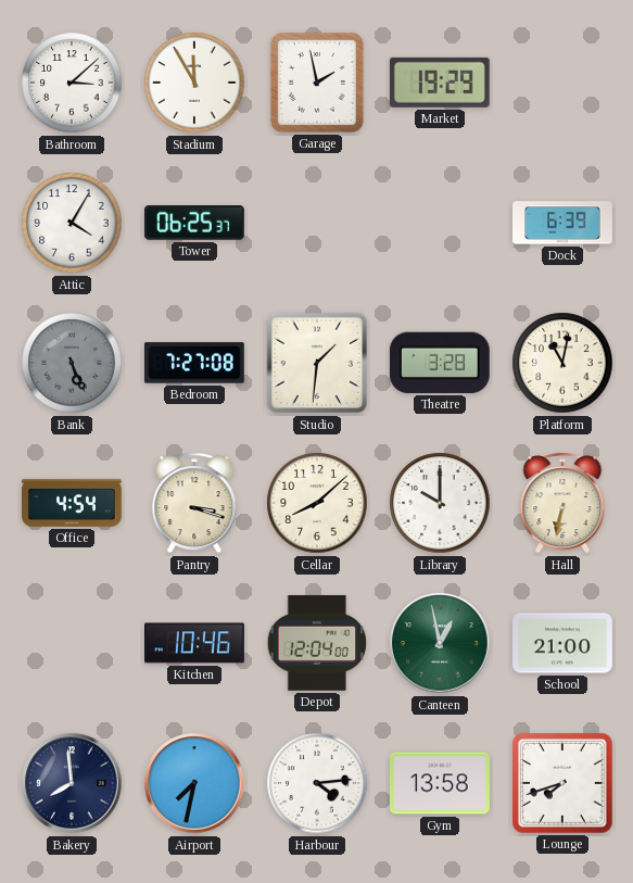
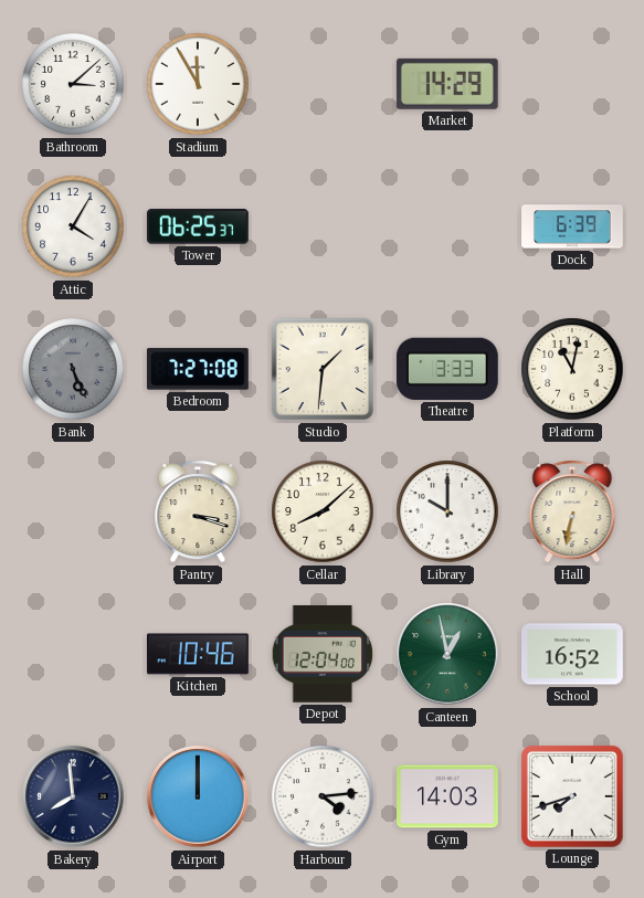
Garage: 1:58 -> none (317, 83)
Market: 19:29 -> 14:29 (447, 84)
Theatre: 3:28 -> 3:33 (447, 369)
Office: 4:54 -> none (73, 503)
School: 21:00 -> 16:52 (573, 654)
Airport: 7:32 -> 12:00 (198, 796)
Gym: 13:58 -> 14:03 (448, 796)
